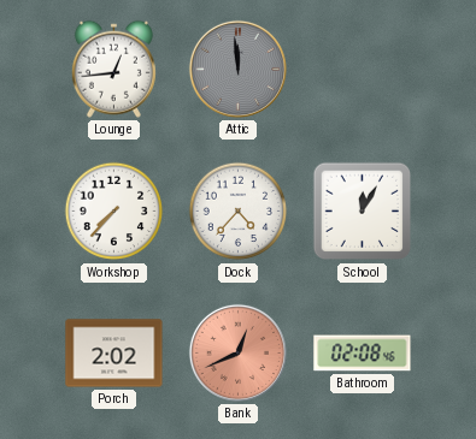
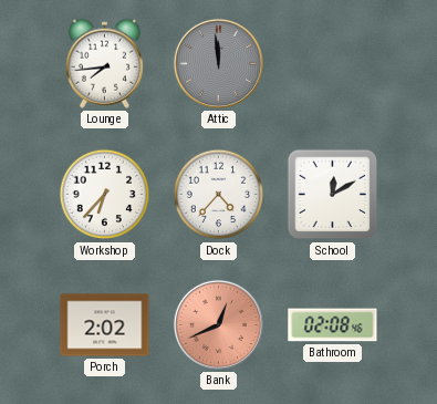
Lounge: 12:44 -> 7:44 (104, 63)
Workshop: 7:37 -> 6:37 (105, 195)
School: 12:05 -> 12:10 (333, 195)
